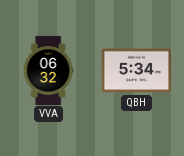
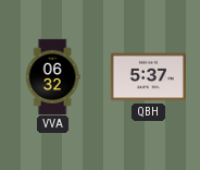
QBH: 5:34 -> 5:37 (148, 77)
